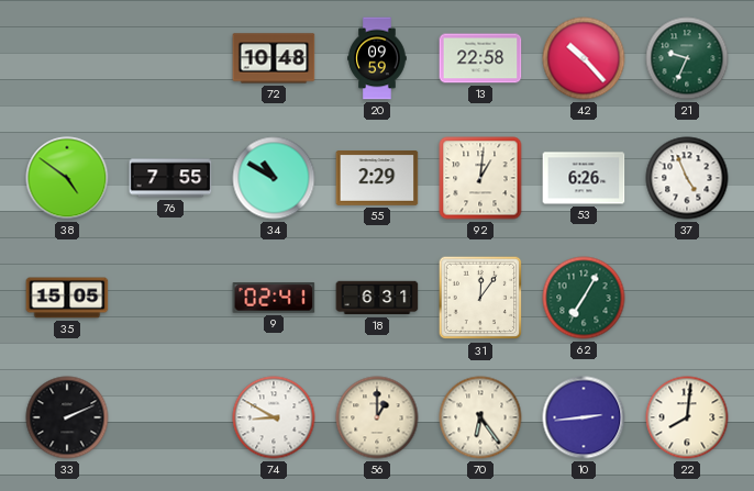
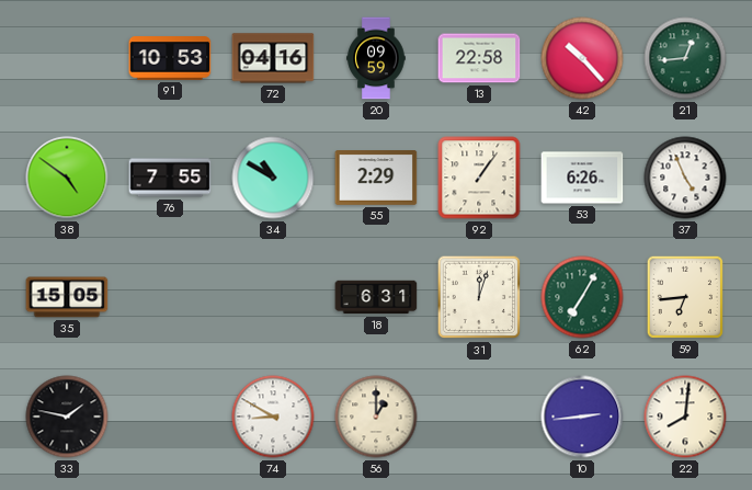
91: none -> 10:53 (170, 58)
72: 10:48 -> 04:16 (273, 58)
21: 9:34 -> 12:44 (685, 58)
92: 1:01 -> 1:06 (479, 178)
9: 02:41 -> none (274, 298)
31: 12:06 -> 12:03 (479, 297)
59: none -> 6:44 (685, 297)
33: 2:11 -> 1:47 (67, 417)
70: 6:24 -> none (480, 417)
